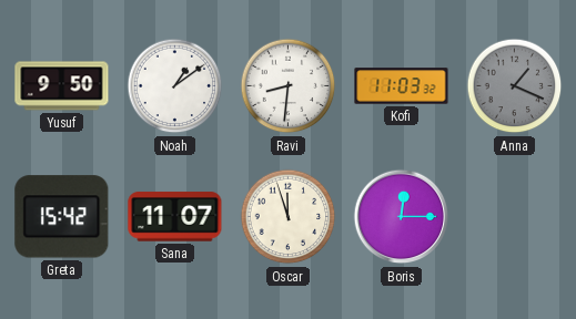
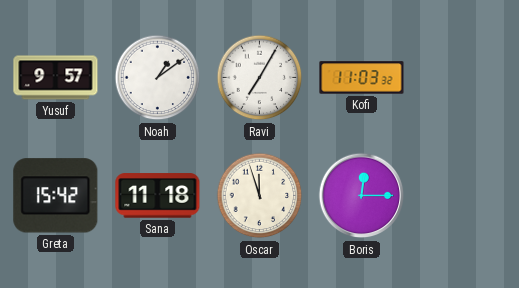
Yusuf: 9:50 -> 9:57 (56, 78)
Ravi: 8:31 -> 7:05 (260, 78)
Anna: 1:19 -> none (515, 86)
Sana: 11:07 -> 11:18 (158, 196)
